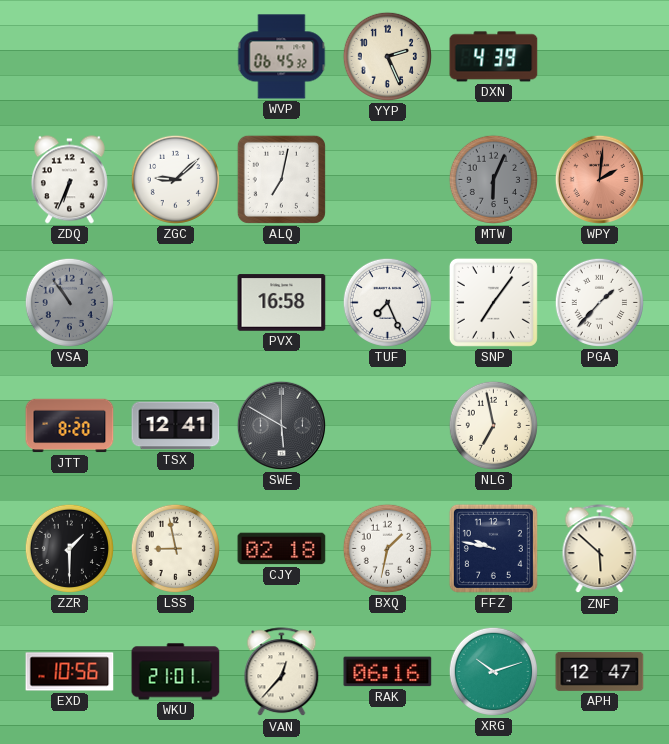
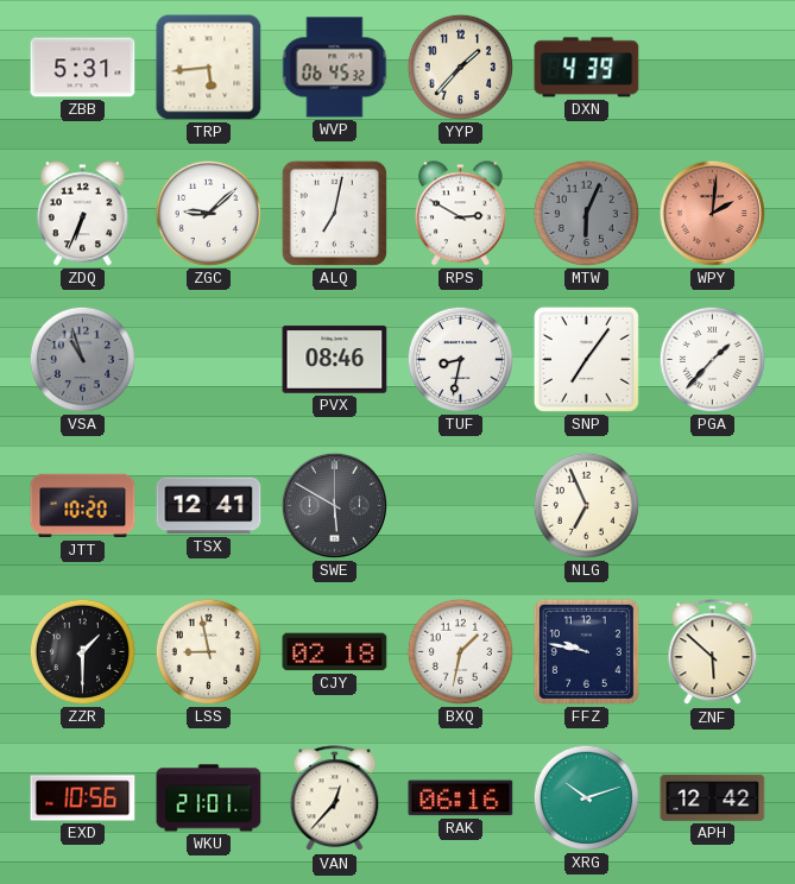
ZBB: none -> 5:31 (83, 68)
TRP: none -> 5:44 (209, 68)
YYP: 2:26 -> 1:37 (460, 67)
RPS: none -> 2:50 (460, 214)
VSA: 10:54 -> 10:57 (82, 359)
PVX: 16:58 -> 08:46 (335, 360)
TUF: 7:26 -> 8:32 (460, 359)
JTT: 8:20 -> 10:20 (83, 506)
NLG: 6:58 -> 6:56 (586, 505)
APH: 12:47 -> 12:42 (713, 797)
